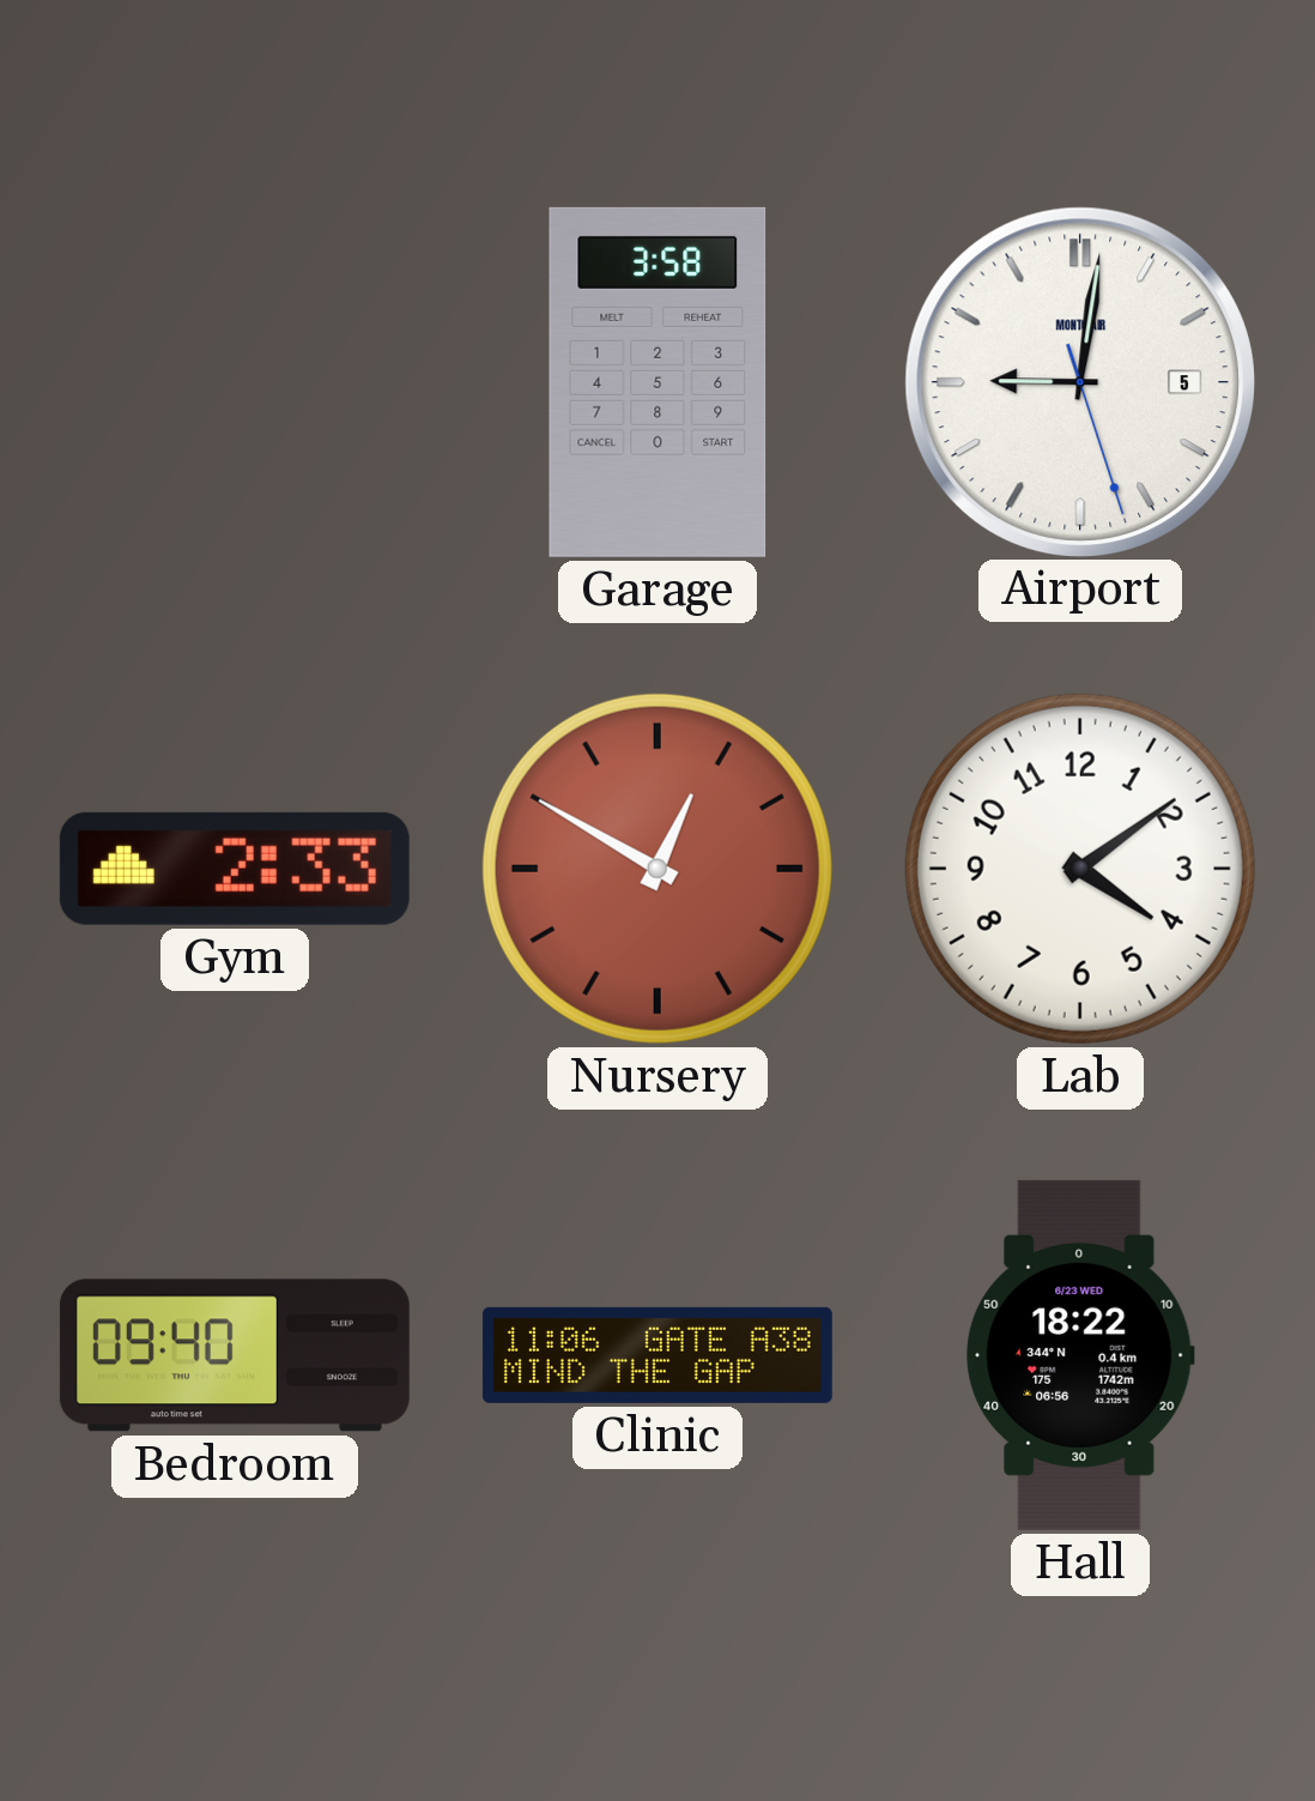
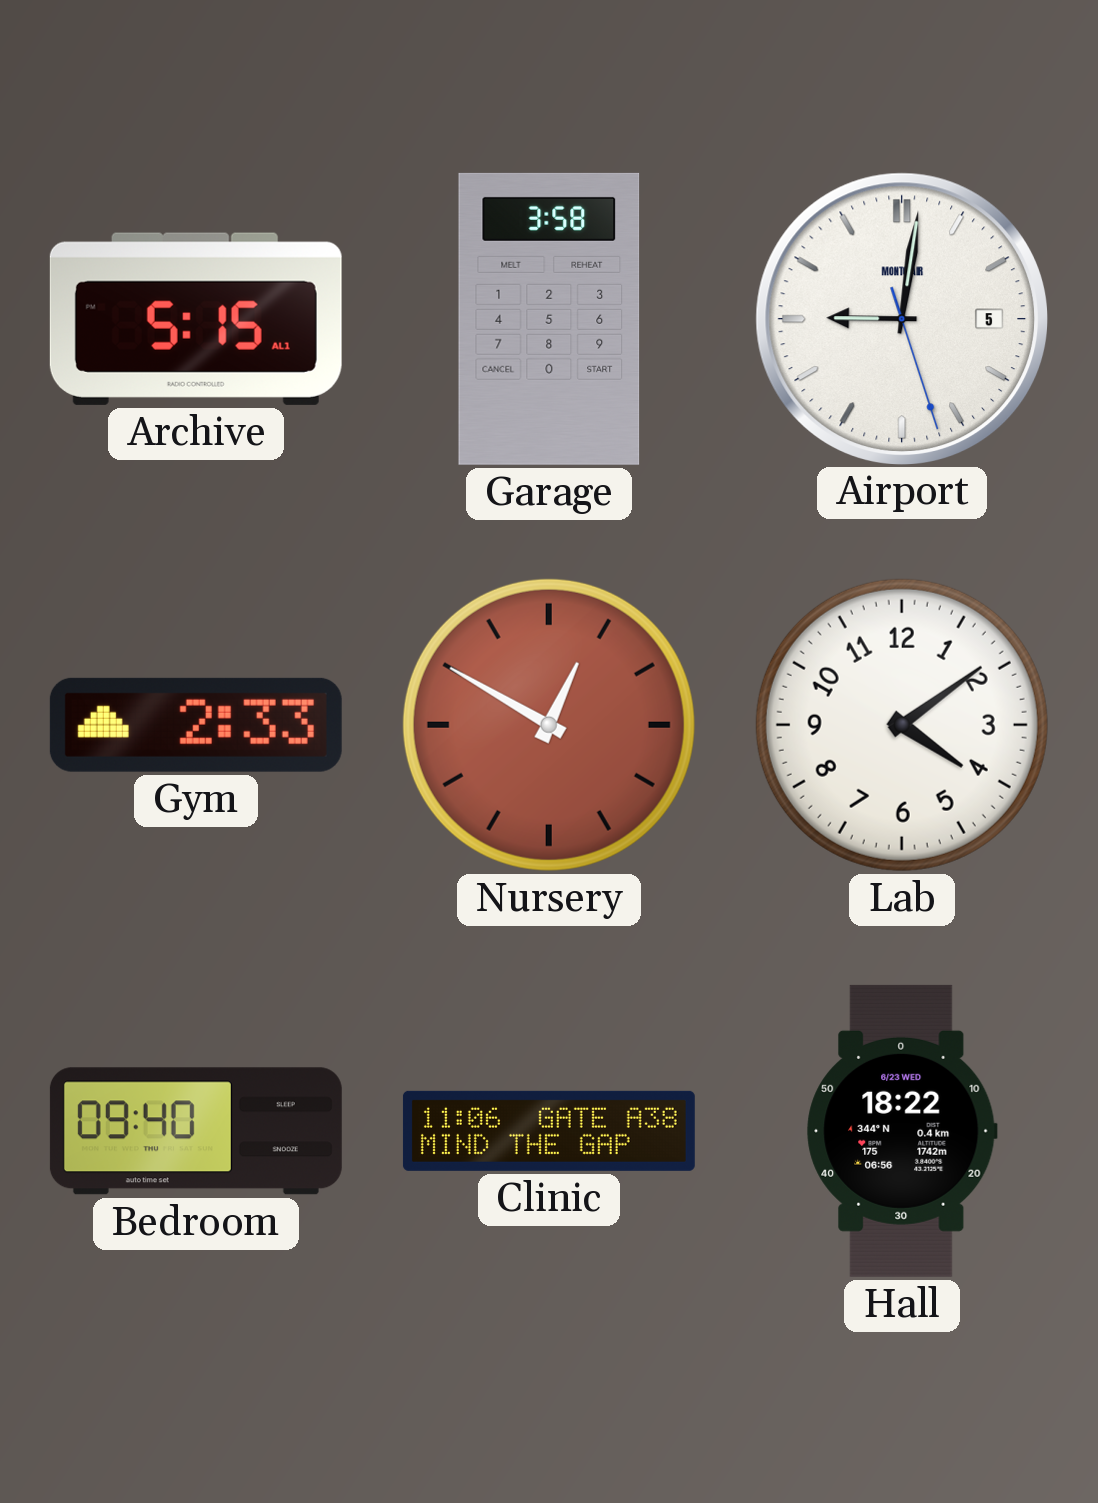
Archive: none -> 5:15 (196, 319)
